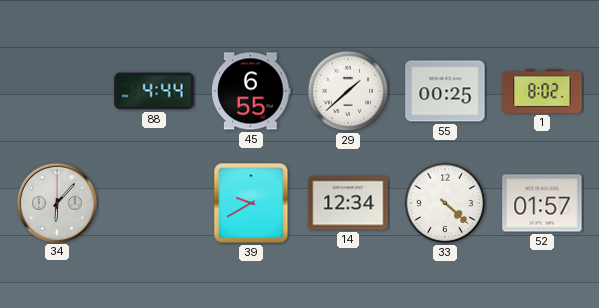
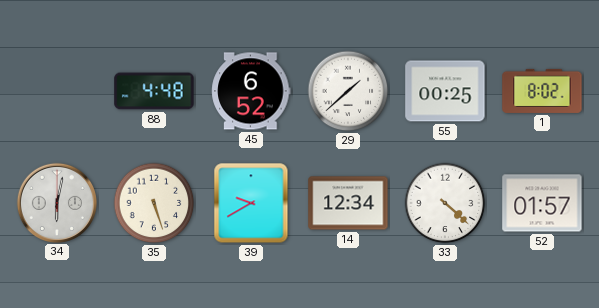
88: 4:44 -> 4:48 (154, 91)
45: 6:55 -> 6:52 (251, 91)
34: 6:07 -> 6:02 (56, 202)
35: none -> 5:27 (154, 203)
